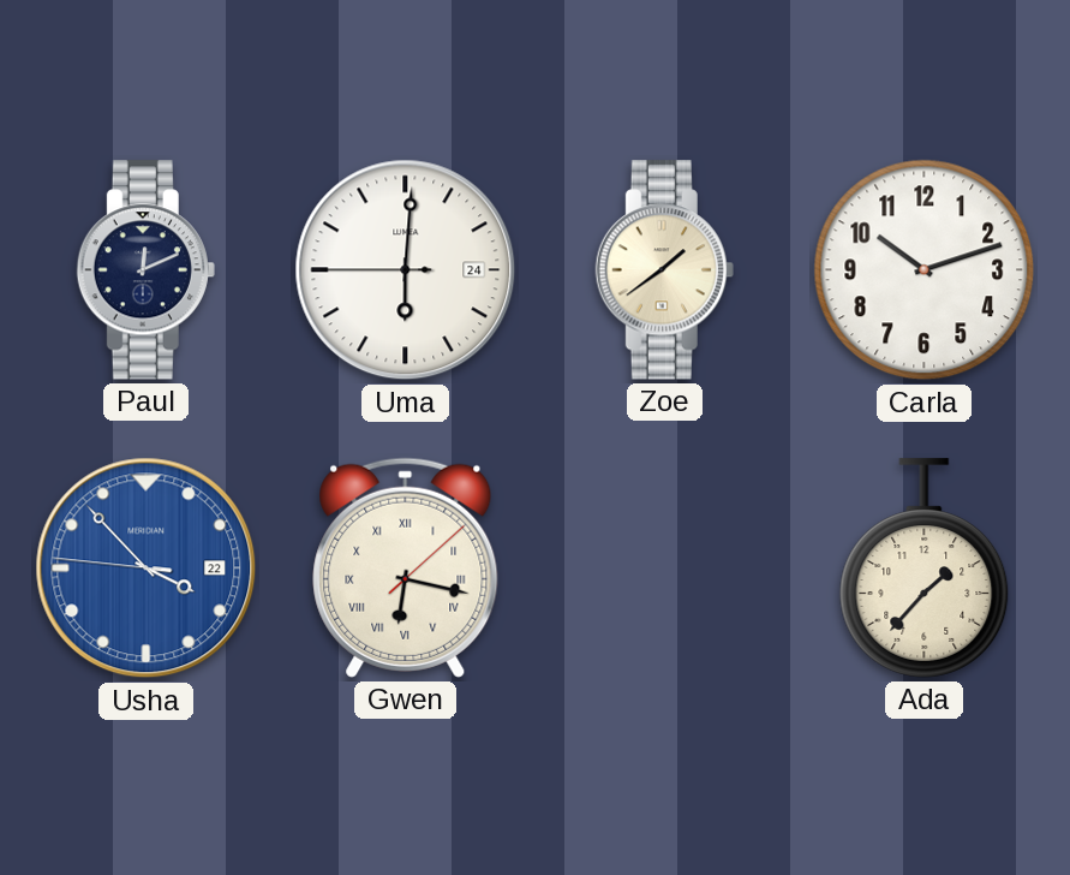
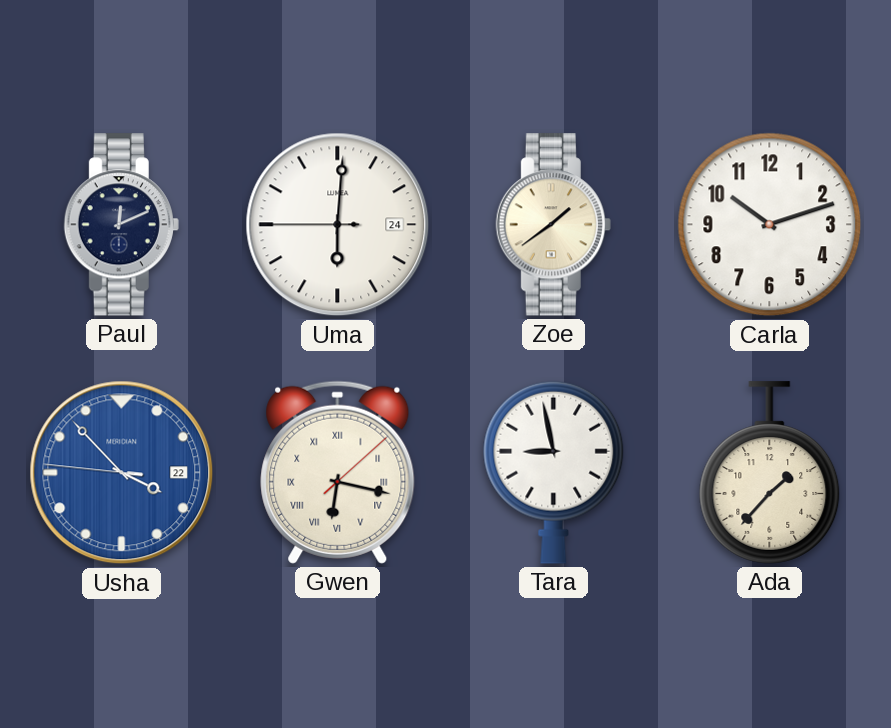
Tara: none -> 8:58 (554, 472)
